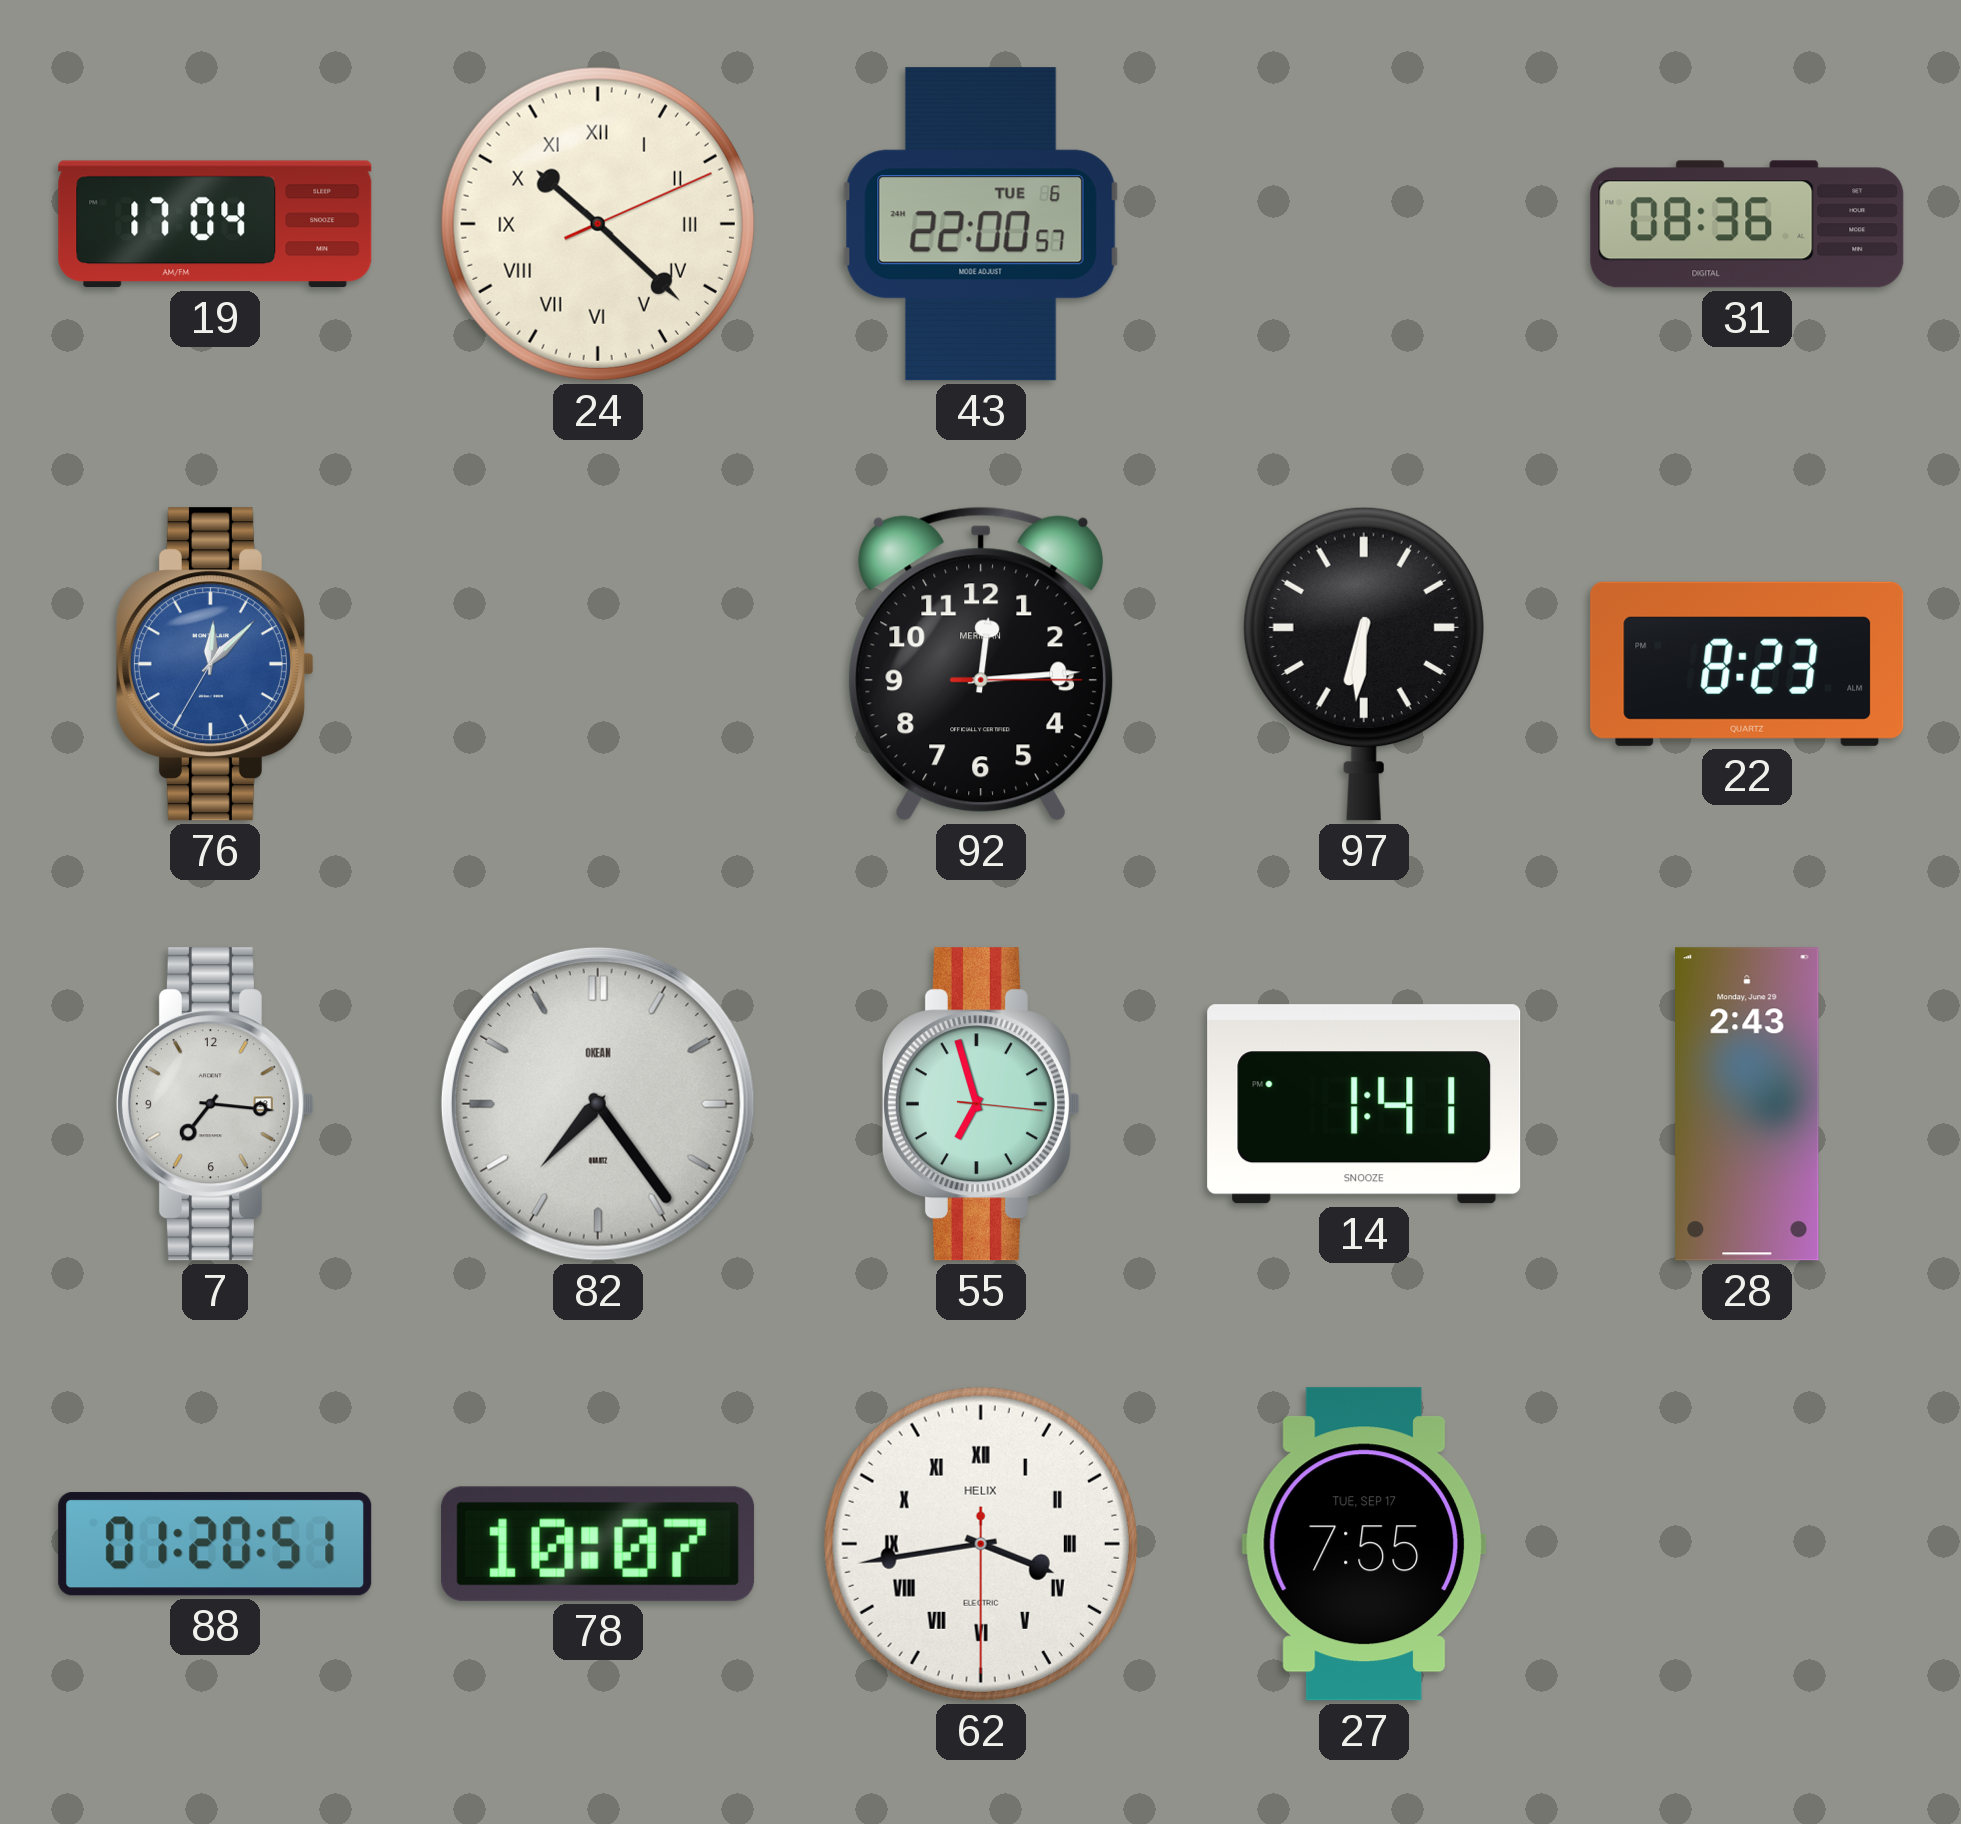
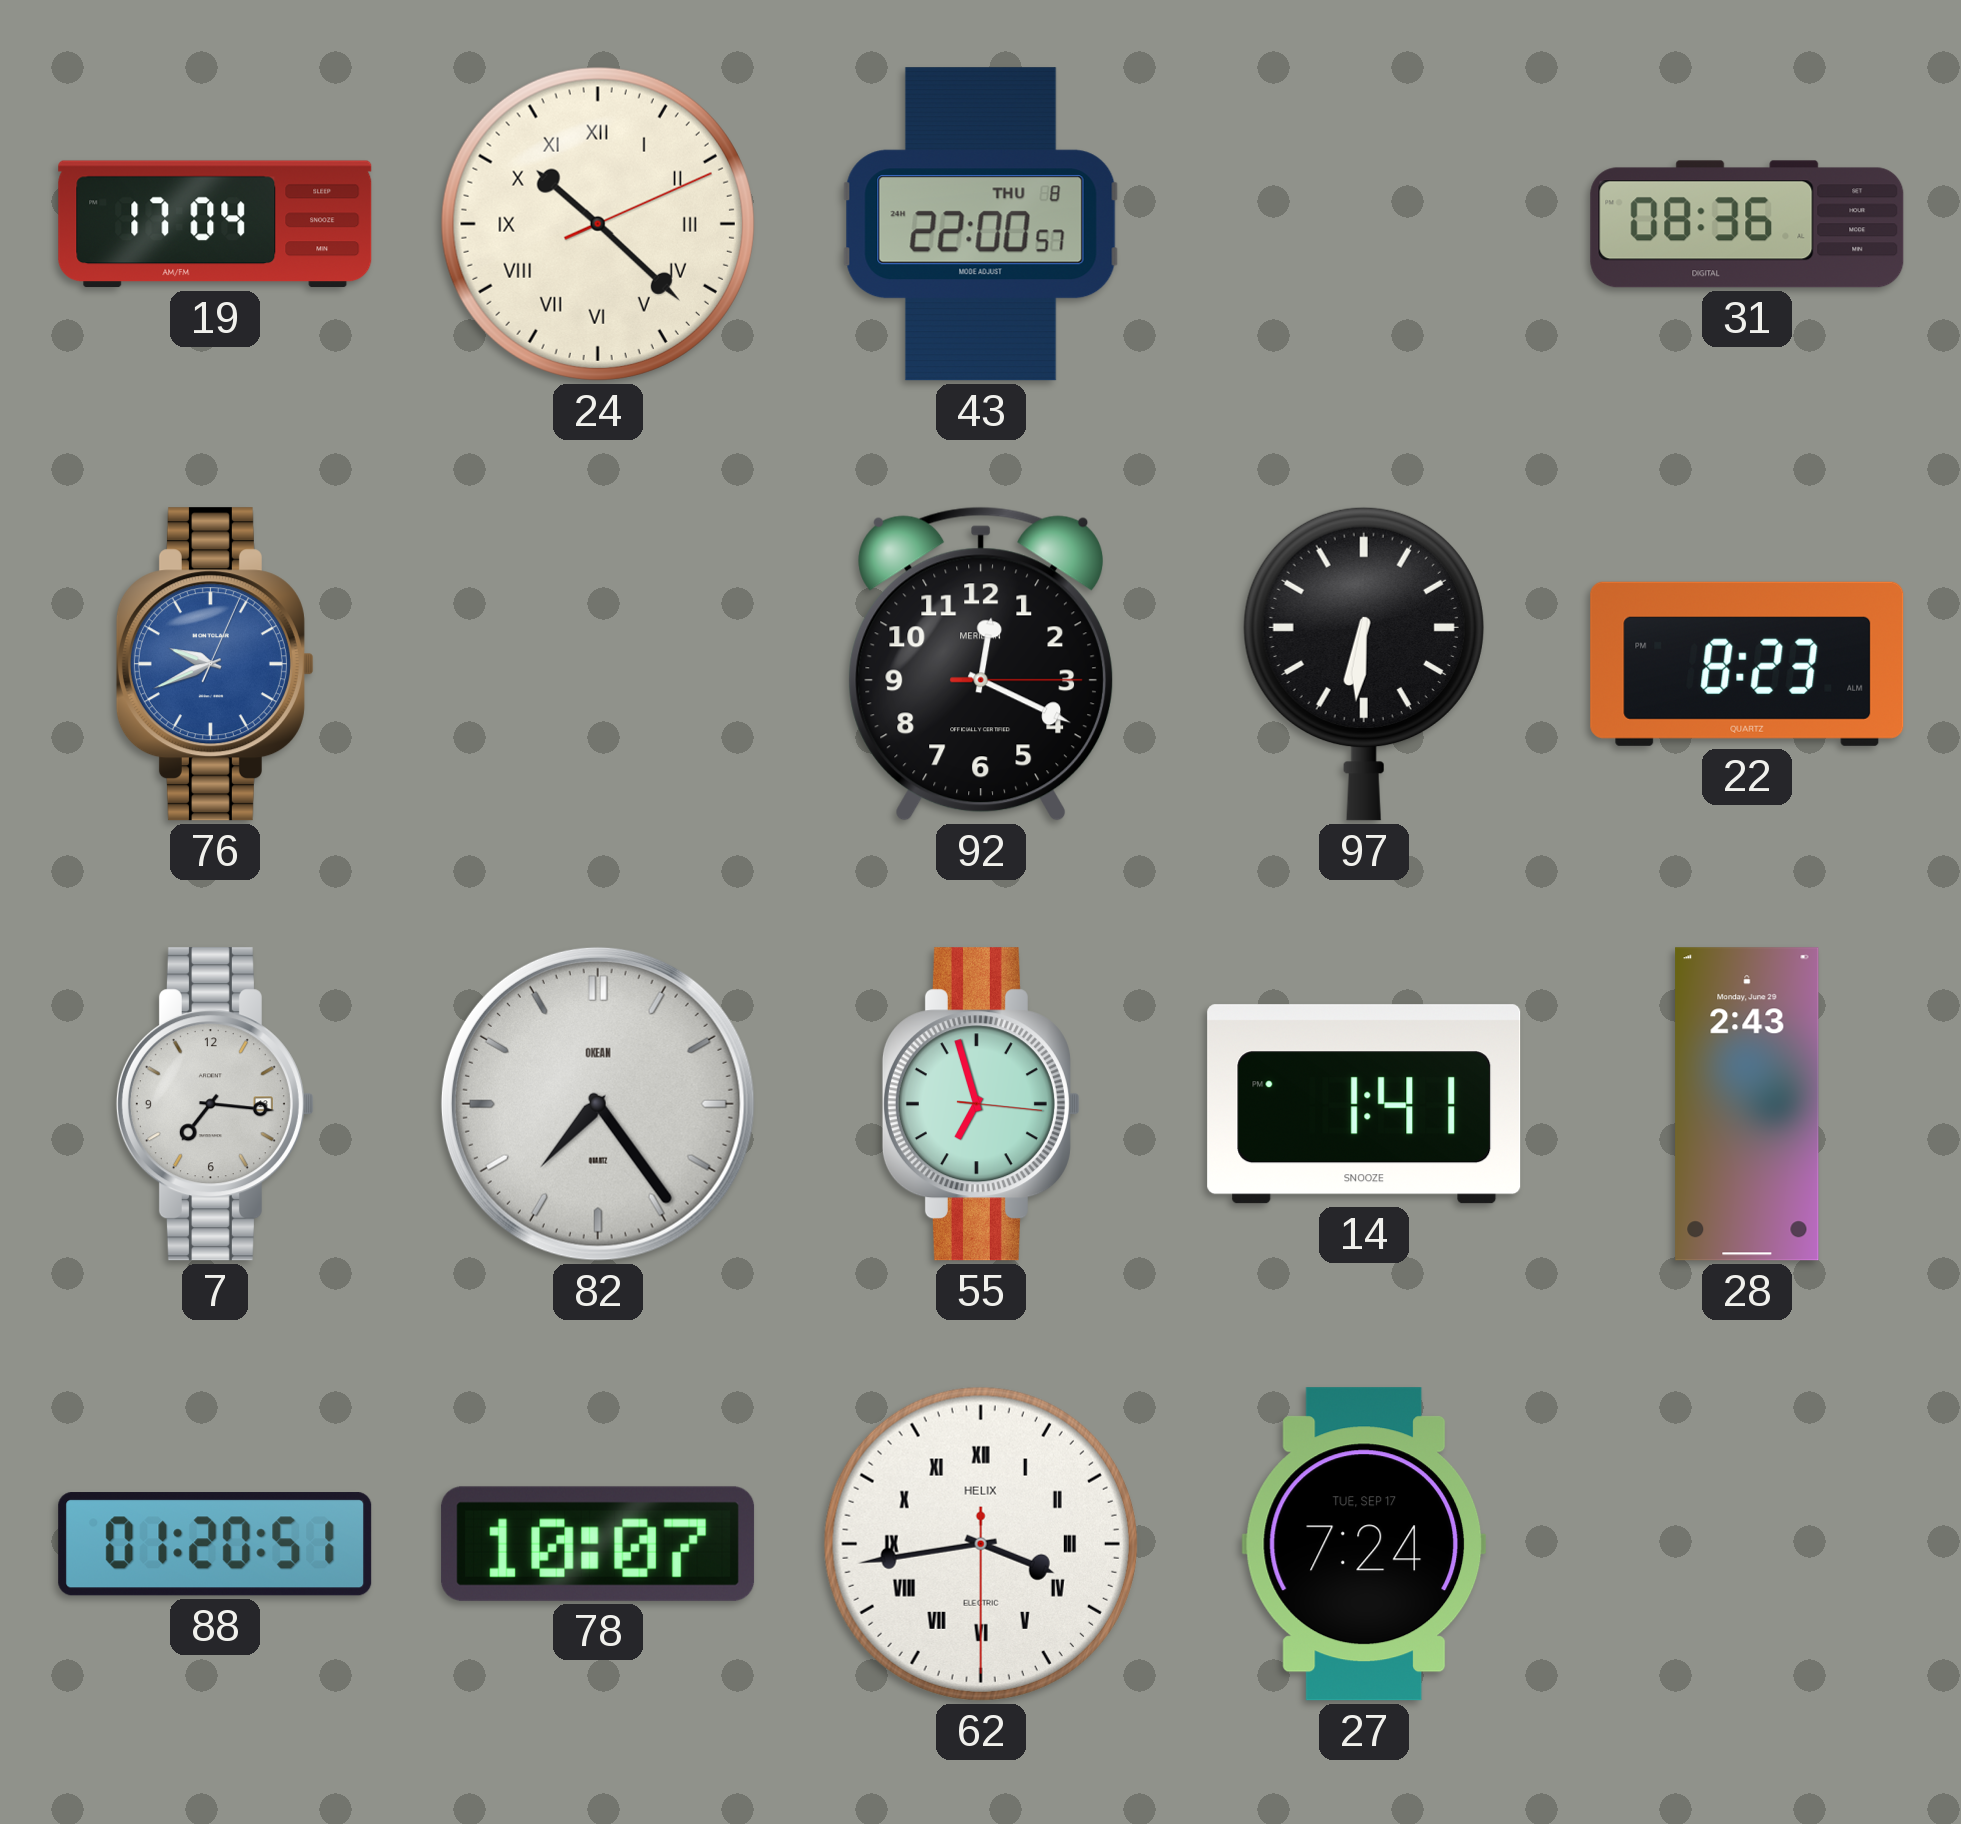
43 date: TUE 6 -> THU 8 (981, 224)
76: 12:07 -> 9:41 (215, 664)
92: 12:14 -> 12:19 (980, 664)
27: 7:55 -> 7:24 (1363, 1544)
